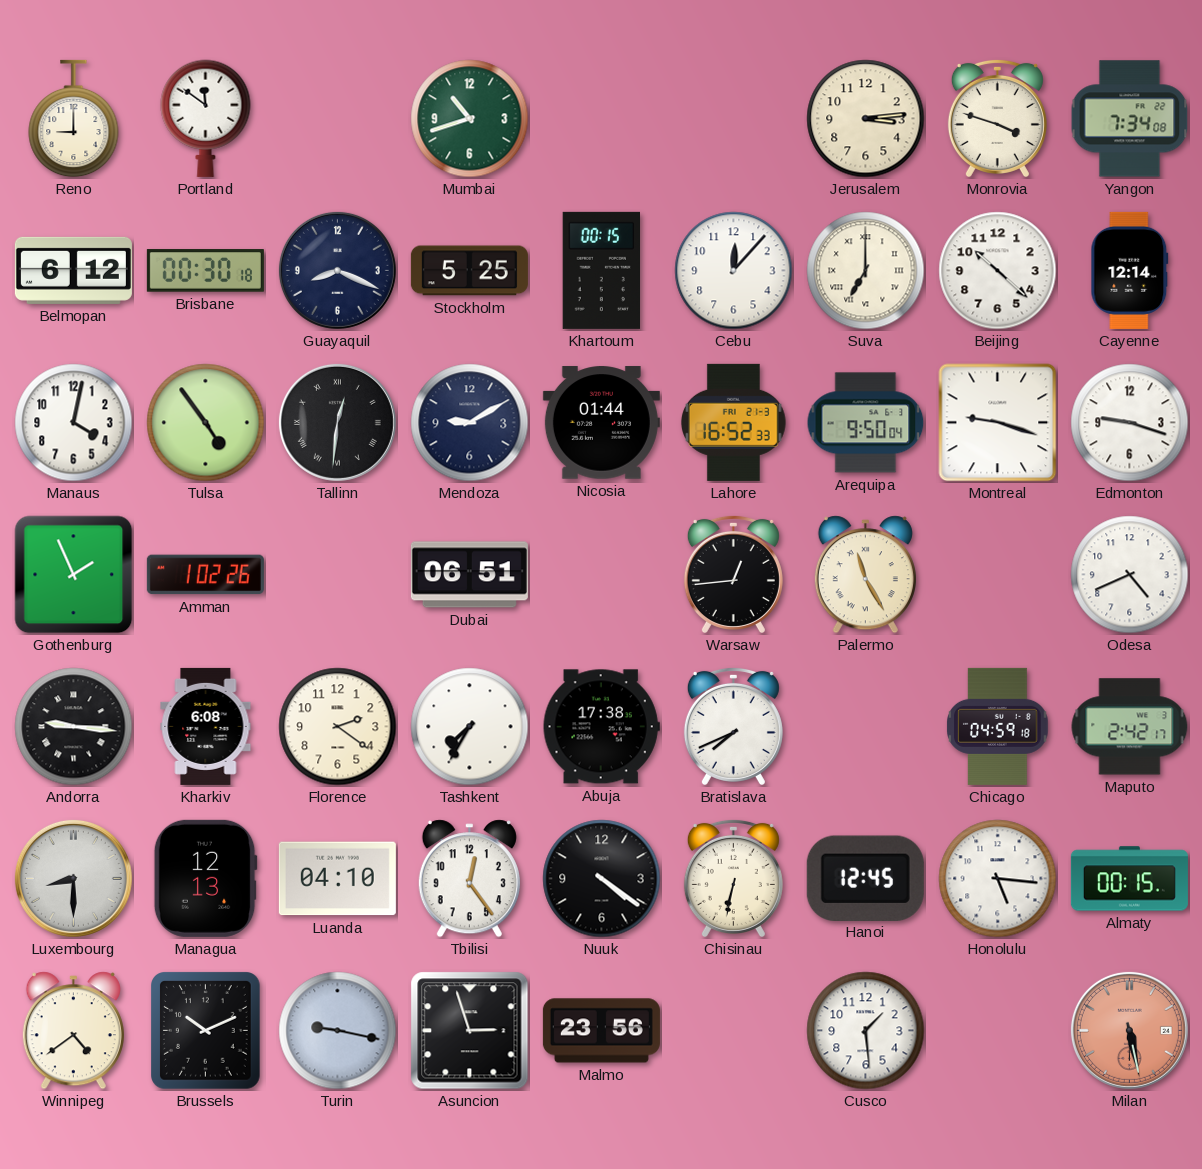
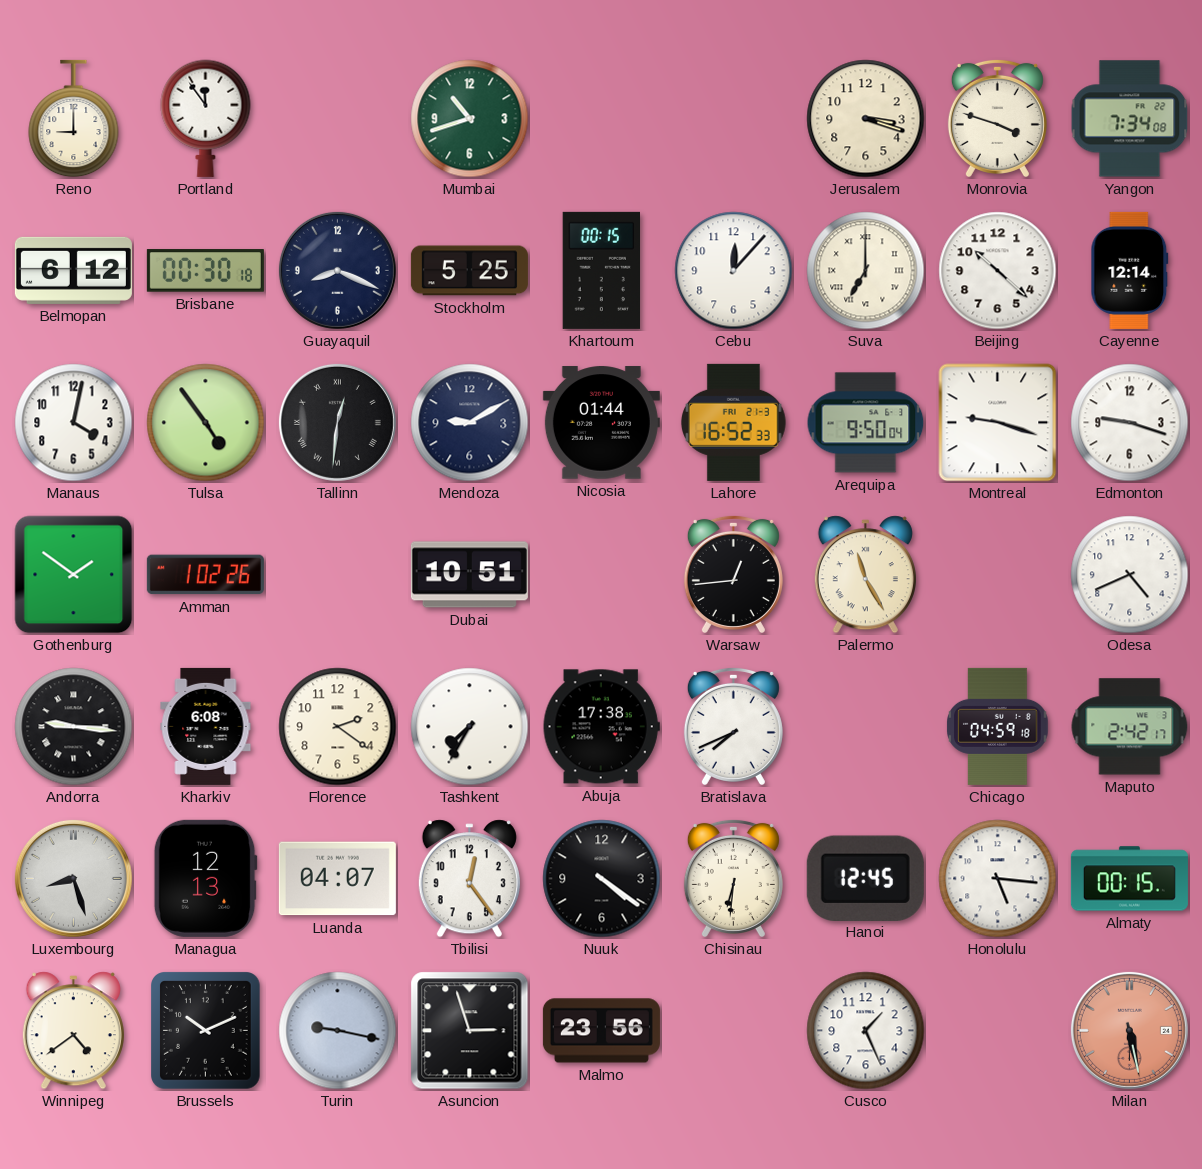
Portland: 11:51 -> 11:54 (206, 118)
Jerusalem: 3:14 -> 3:18 (866, 119)
Gothenburg: 1:56 -> 1:51 (74, 575)
Dubai: 06:51 -> 10:51 (469, 575)
Luxembourg: 8:30 -> 8:27 (73, 878)
Luanda: 04:10 -> 04:07 (337, 879)
Chisinau: 6:32 -> 6:31 (733, 878)
Cusco: 1:29 -> 1:26 (866, 1031)
